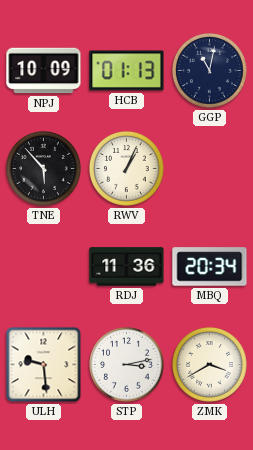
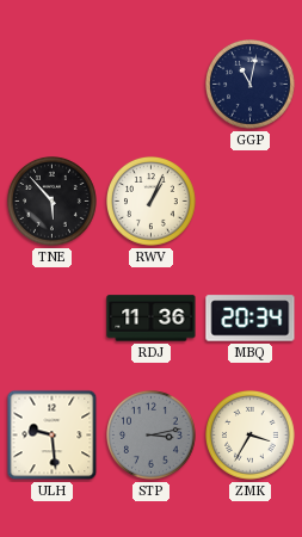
NPJ: 10:09 -> none (44, 71)
HCB: 01:13 -> none (127, 71)
STP dial: white -> grey (152, 436)
ZMK: 3:40 -> 3:35 (251, 436)
